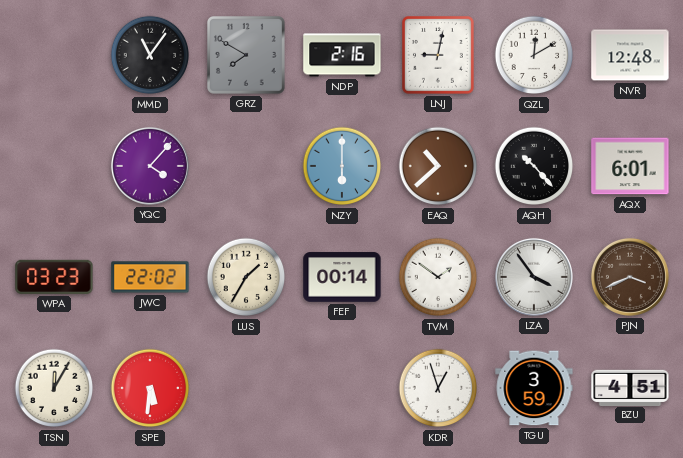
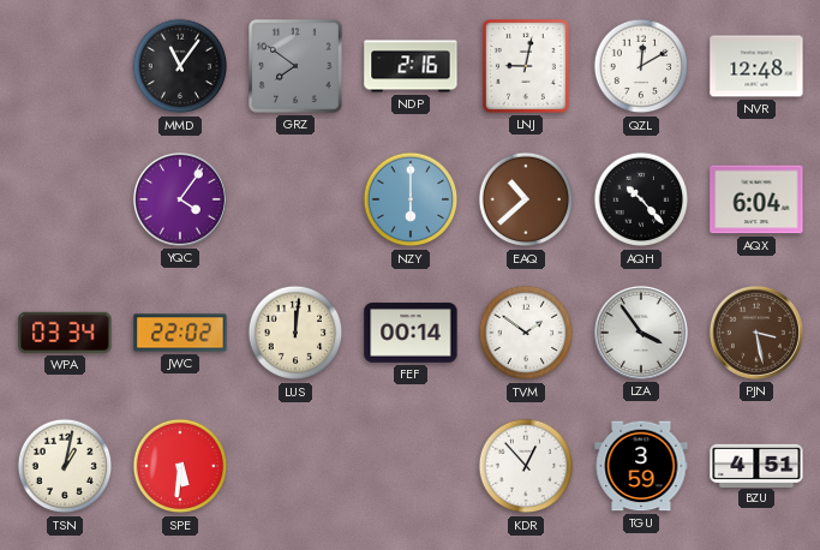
GRZ: 7:50 -> 7:51 (297, 67)
YQC: 4:07 -> 4:06 (180, 199)
AQX: 6:01 -> 6:04 (756, 199)
WPA: 03:23 -> 03:34 (65, 333)
LUS: 1:35 -> 12:01 (295, 333)
PJN: 3:41 -> 3:28 (756, 333)
TSN: 12:05 -> 1:02 (65, 466)
KDR: 12:57 -> 12:53 (526, 466)
